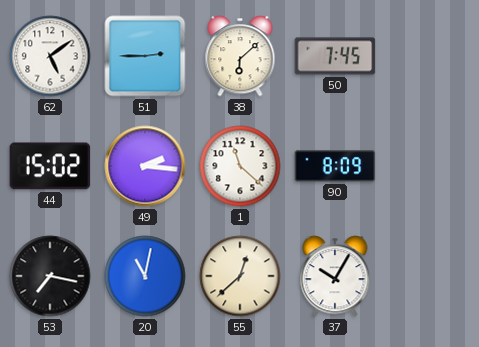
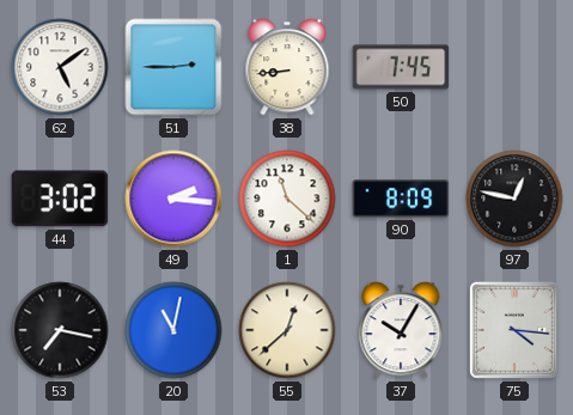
38: 6:08 -> 8:44 (287, 67)
44: 15:02 -> 3:02 (60, 199)
97: none -> 12:47 (514, 199)
75: none -> 4:16 (514, 330)
